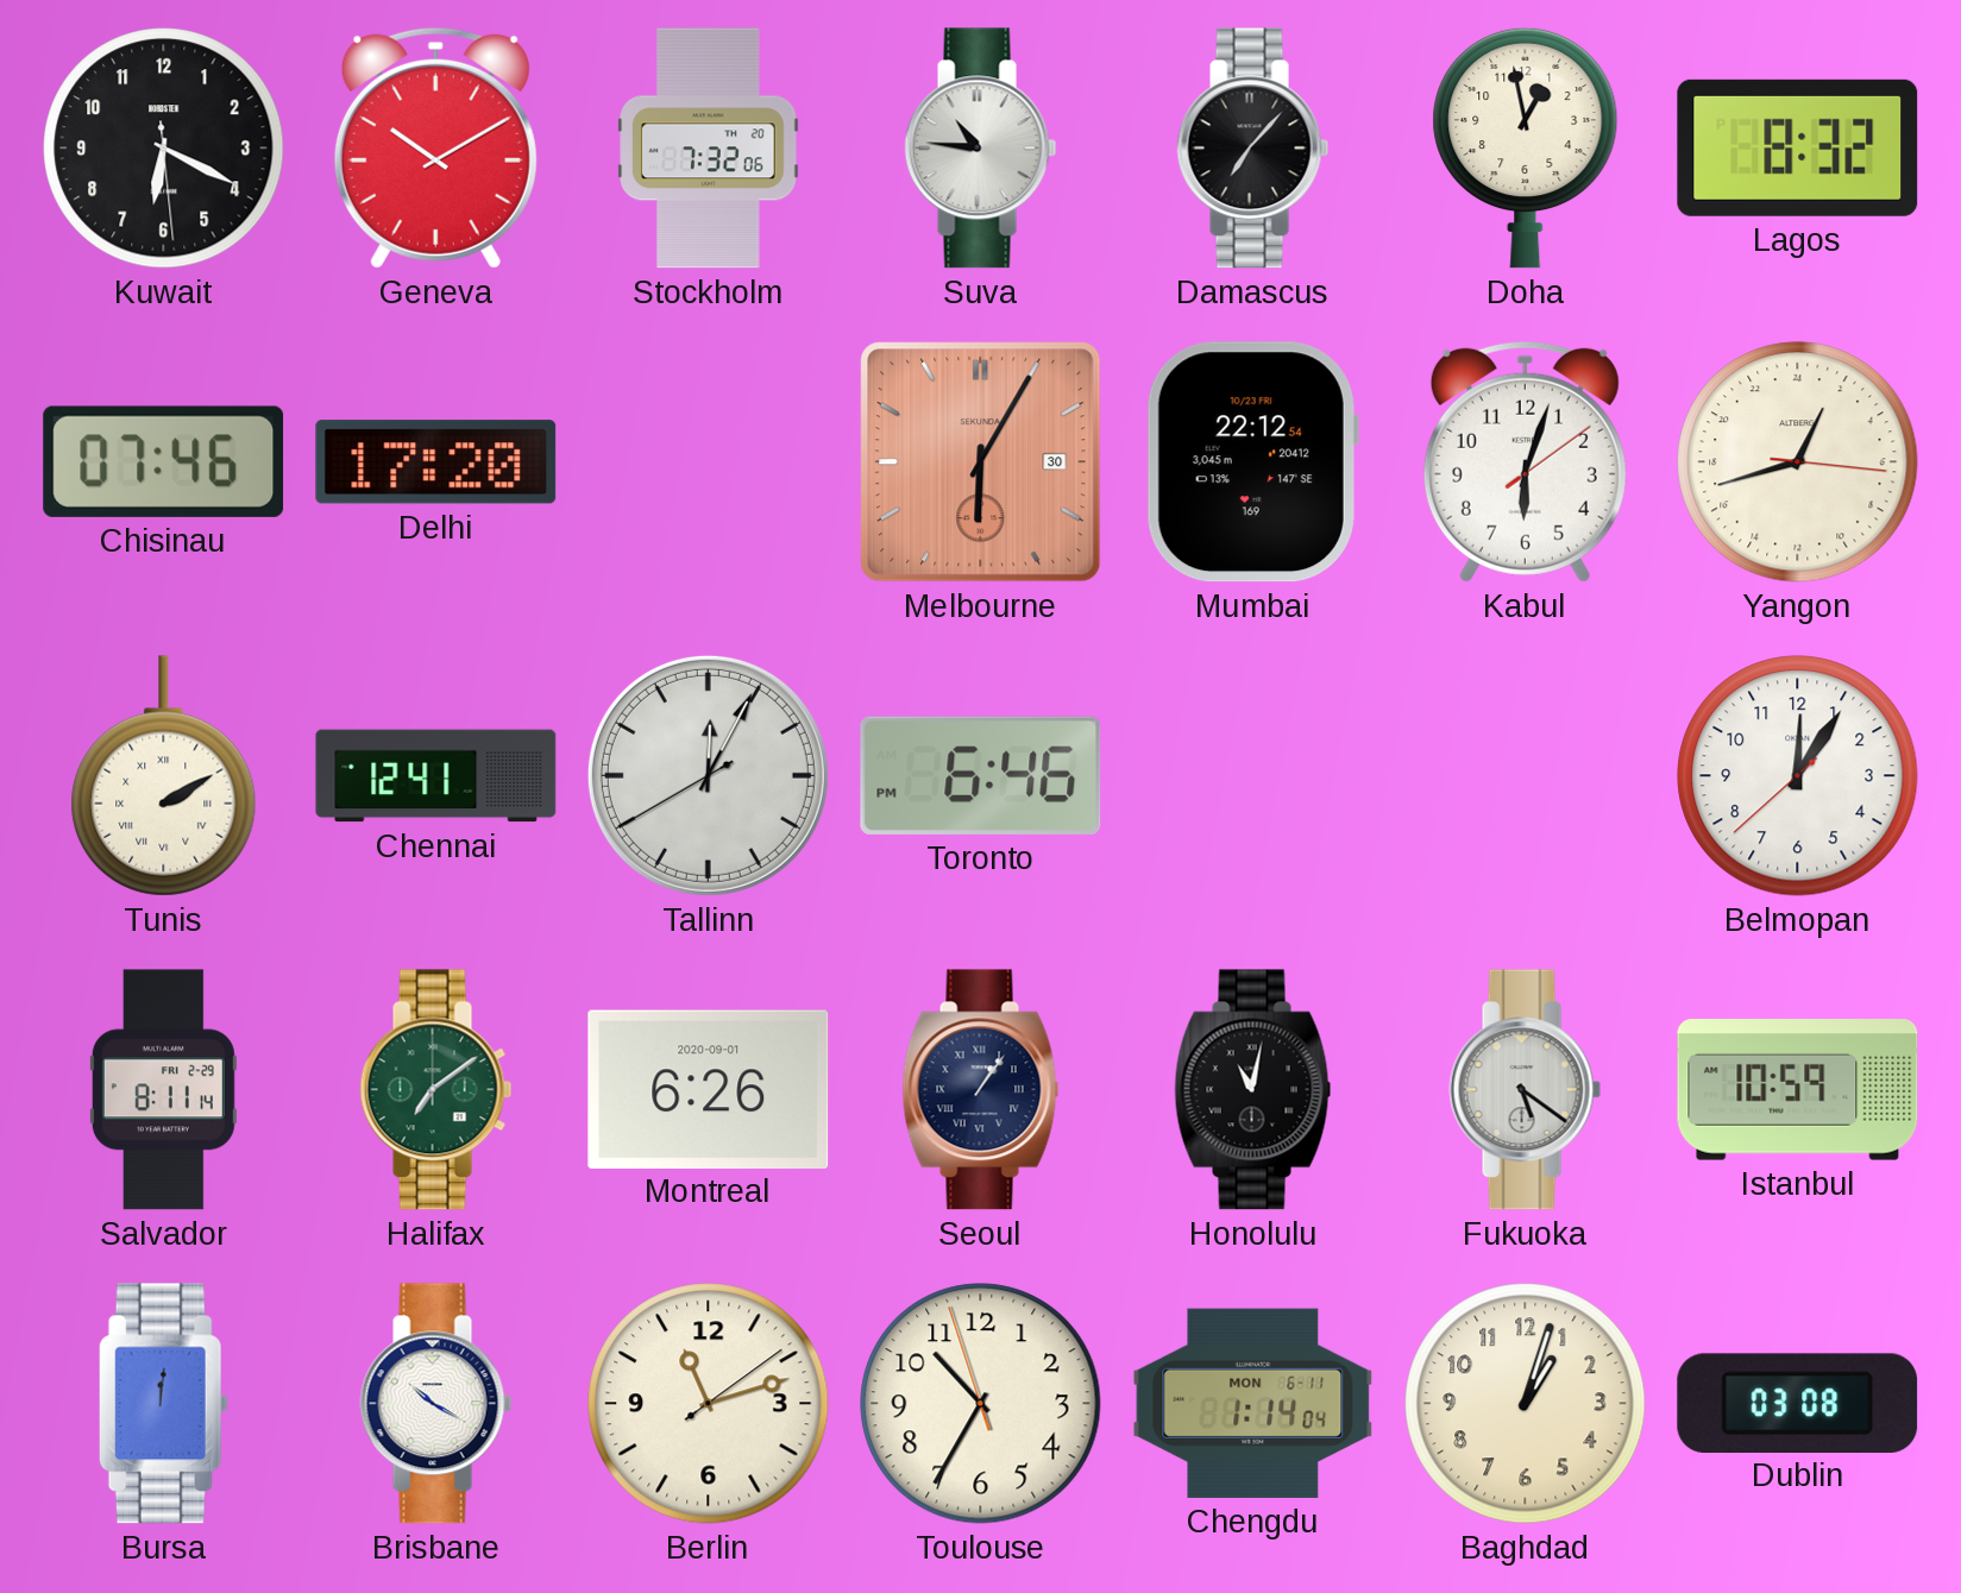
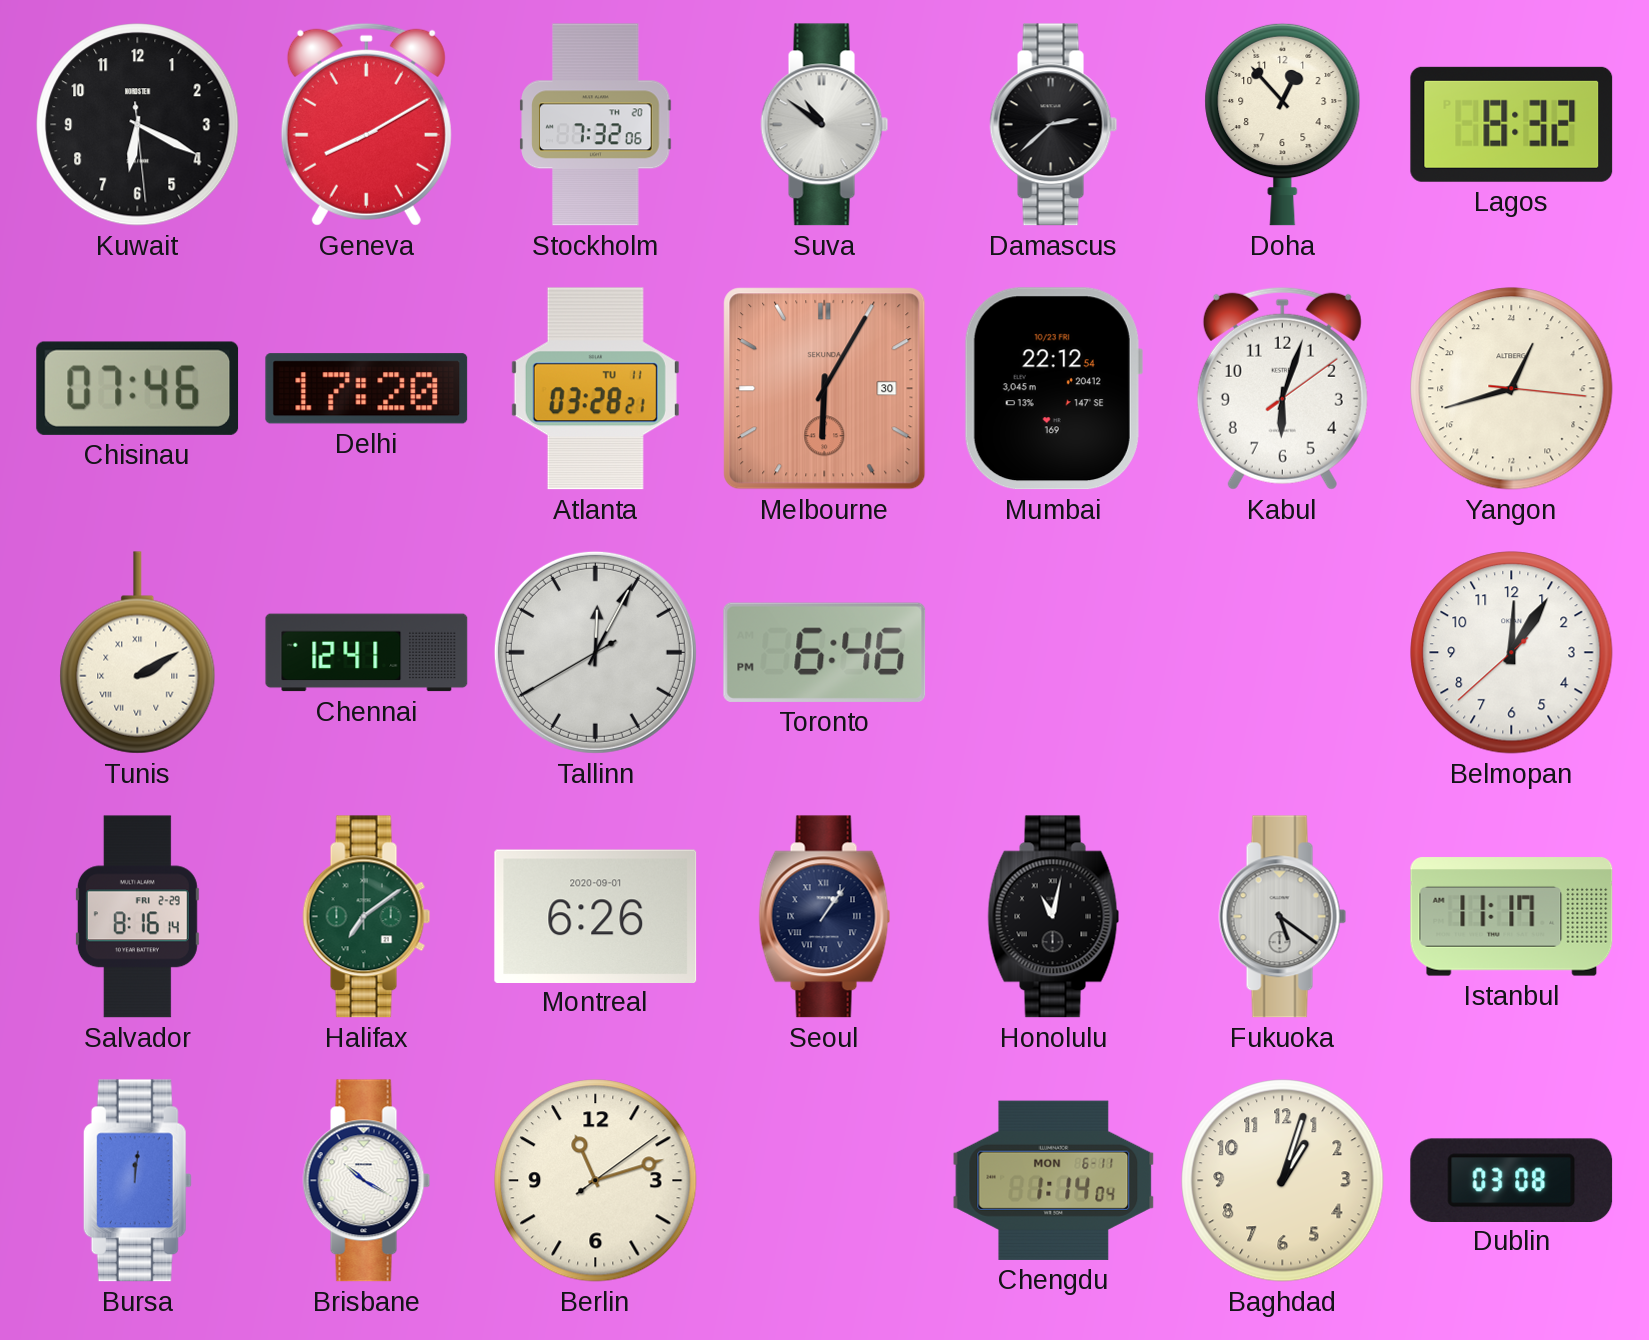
Geneva: 10:10 -> 8:10 (366, 124)
Suva: 10:46 -> 10:51 (825, 125)
Damascus: 7:07 -> 2:38 (1054, 125)
Doha: 12:58 -> 12:53 (1283, 124)
Atlanta: none -> 03:28 (595, 389)
Salvador: 8:11 -> 8:16 (137, 917)
Istanbul: 10:59 -> 11:17 (1512, 917)
Toulouse: 10:34 -> none (981, 1404)
